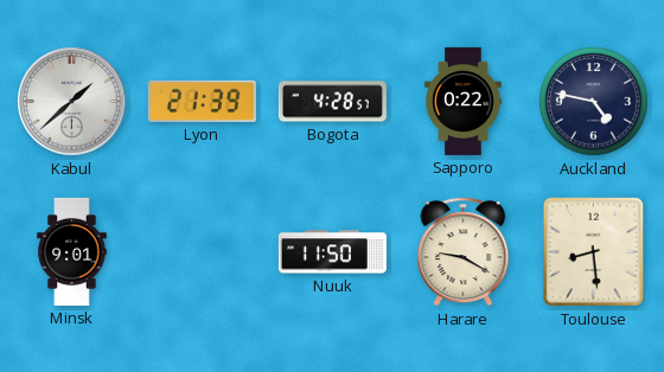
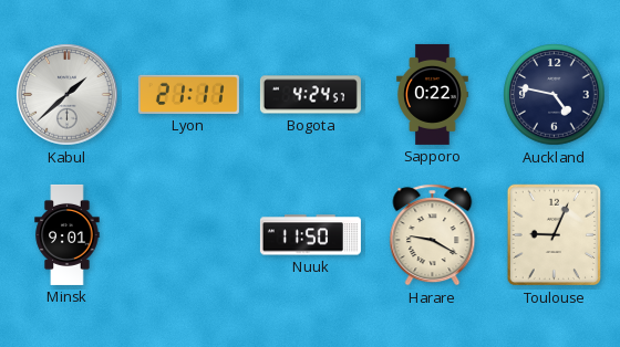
Lyon: 21:39 -> 21:11 (188, 94)
Bogota: 4:28 -> 4:24 (310, 95)
Toulouse: 8:29 -> 9:04 (554, 235)
